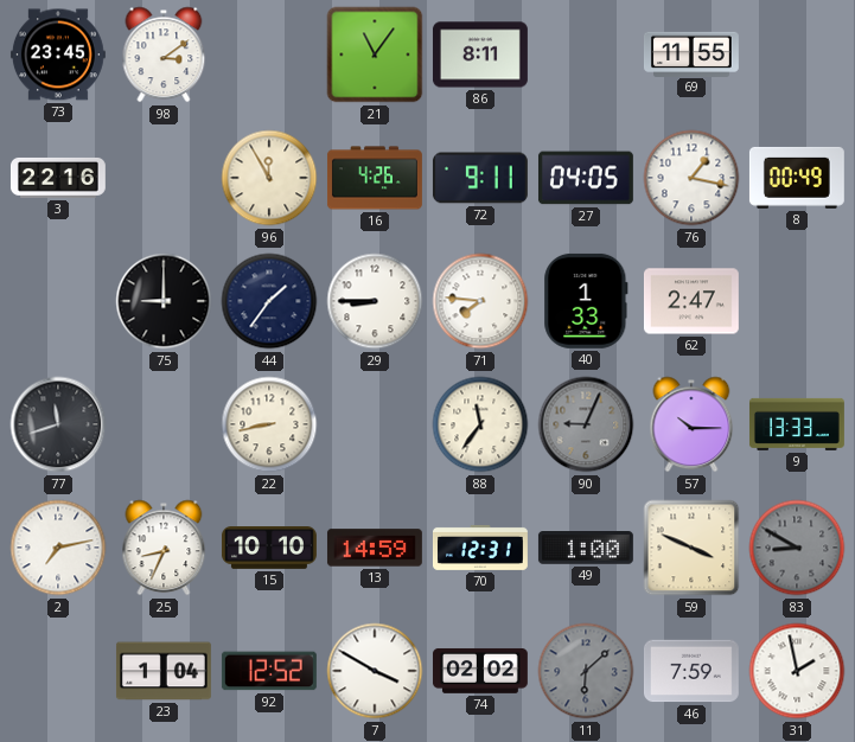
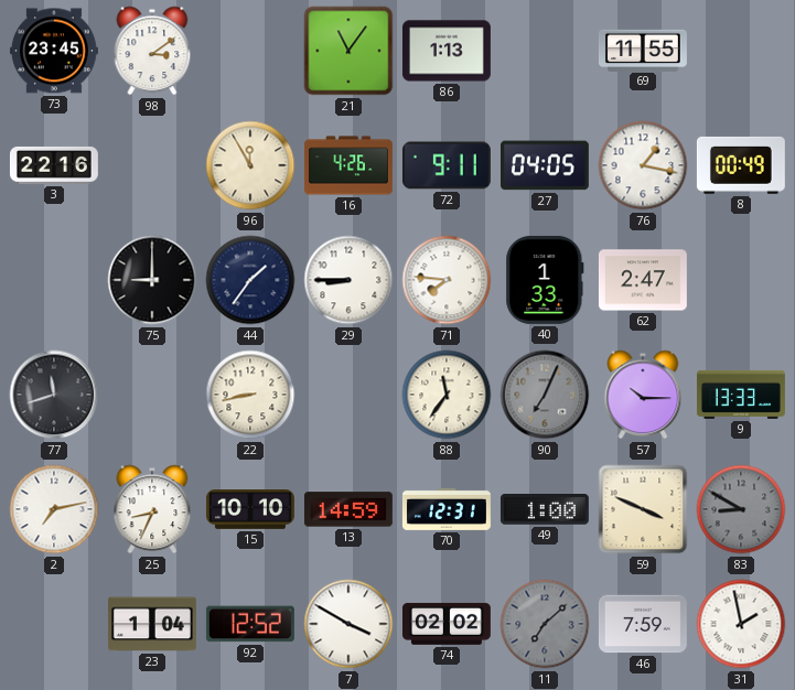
86: 8:11 -> 1:13 (447, 51)
90: 9:04 -> 7:04 (545, 395)
11: 6:08 -> 7:08 (545, 624)
